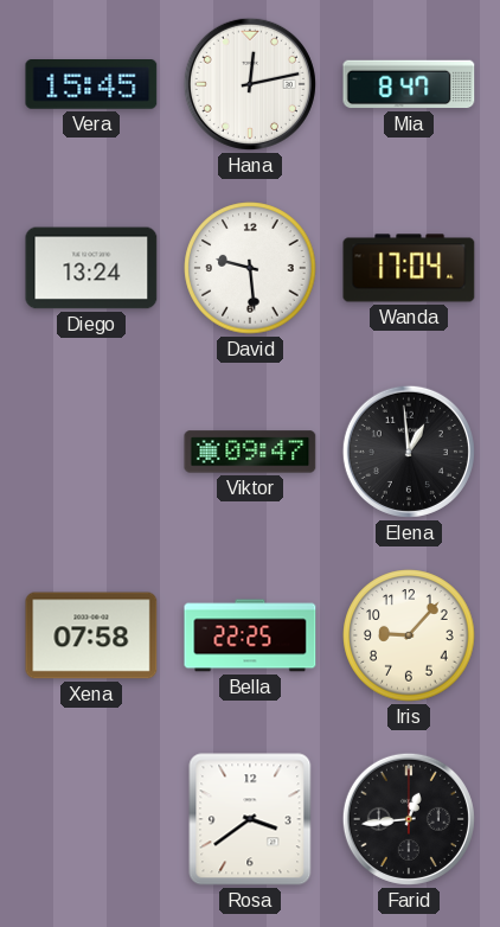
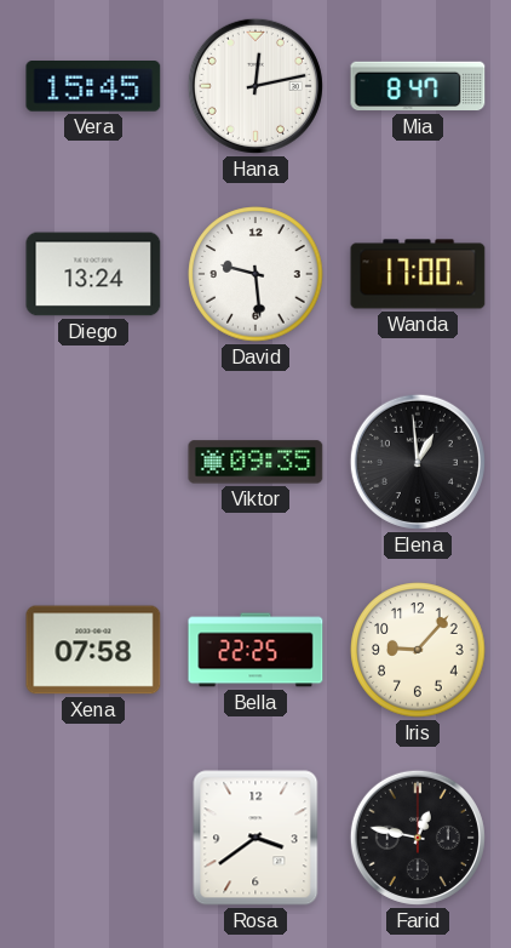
Wanda: 17:04 -> 17:00 (418, 274)
Viktor: 09:47 -> 09:35 (255, 462)
Farid: 12:44 -> 12:47 (418, 838)
